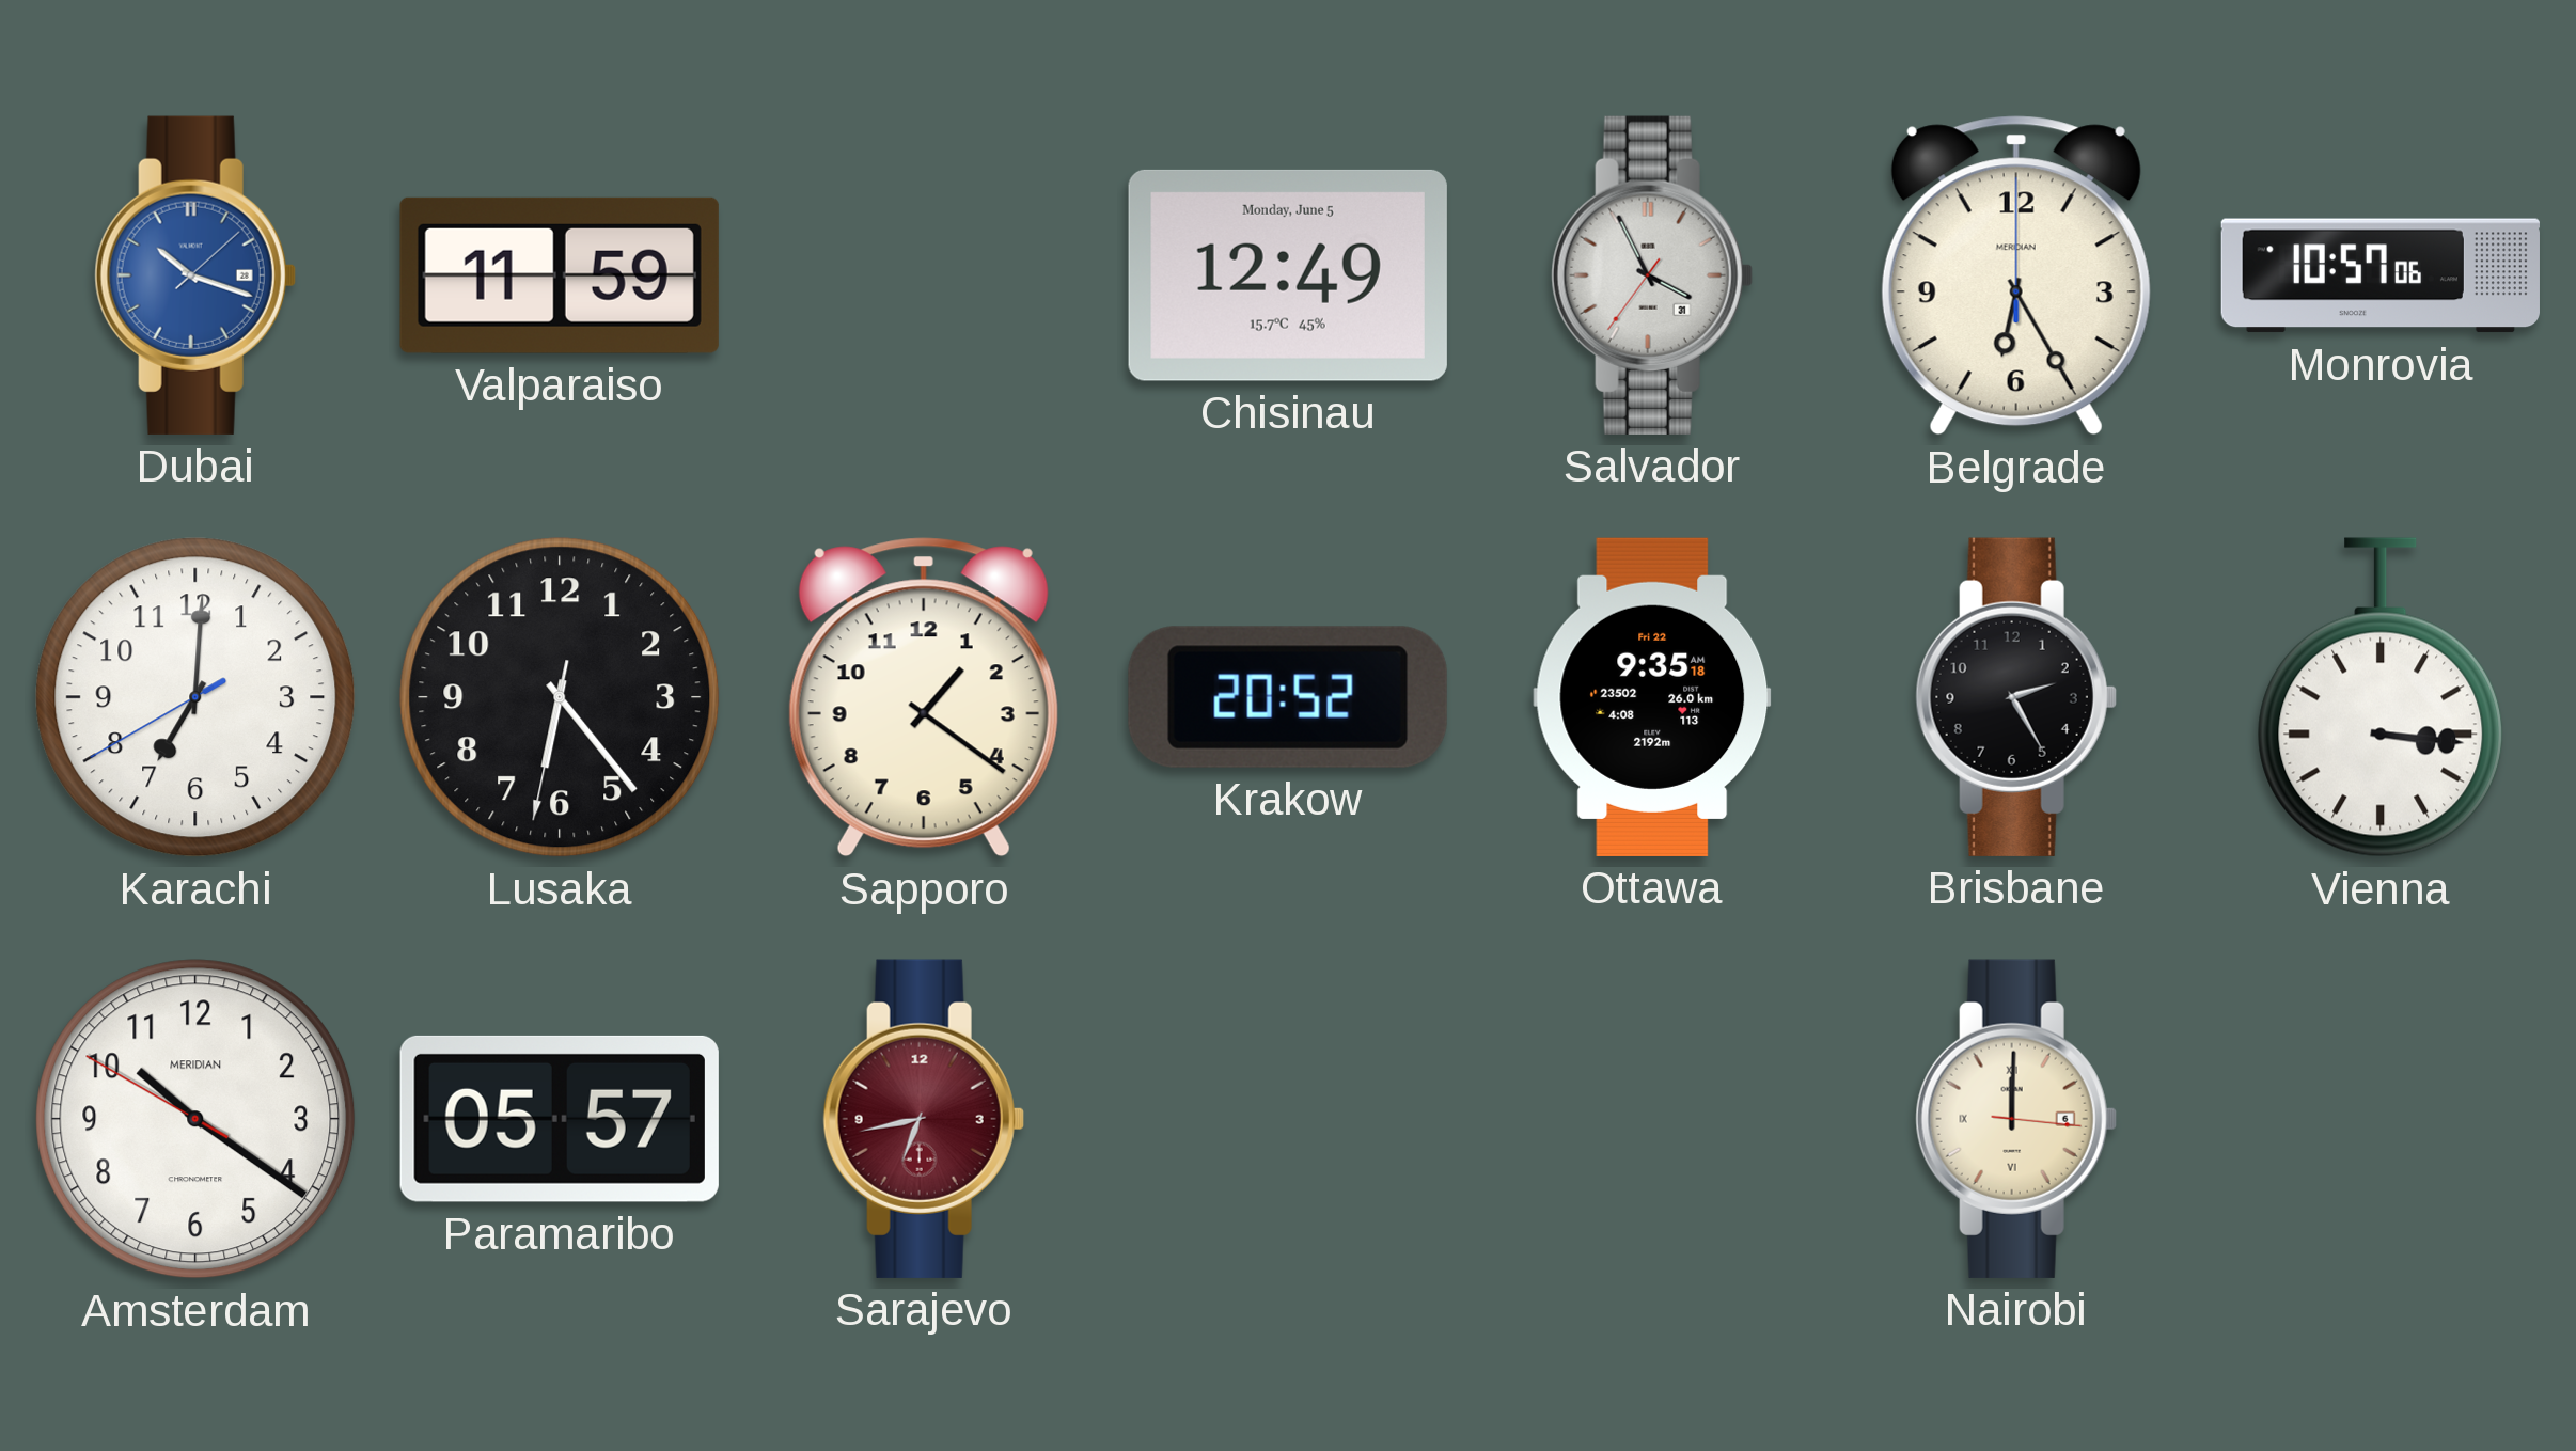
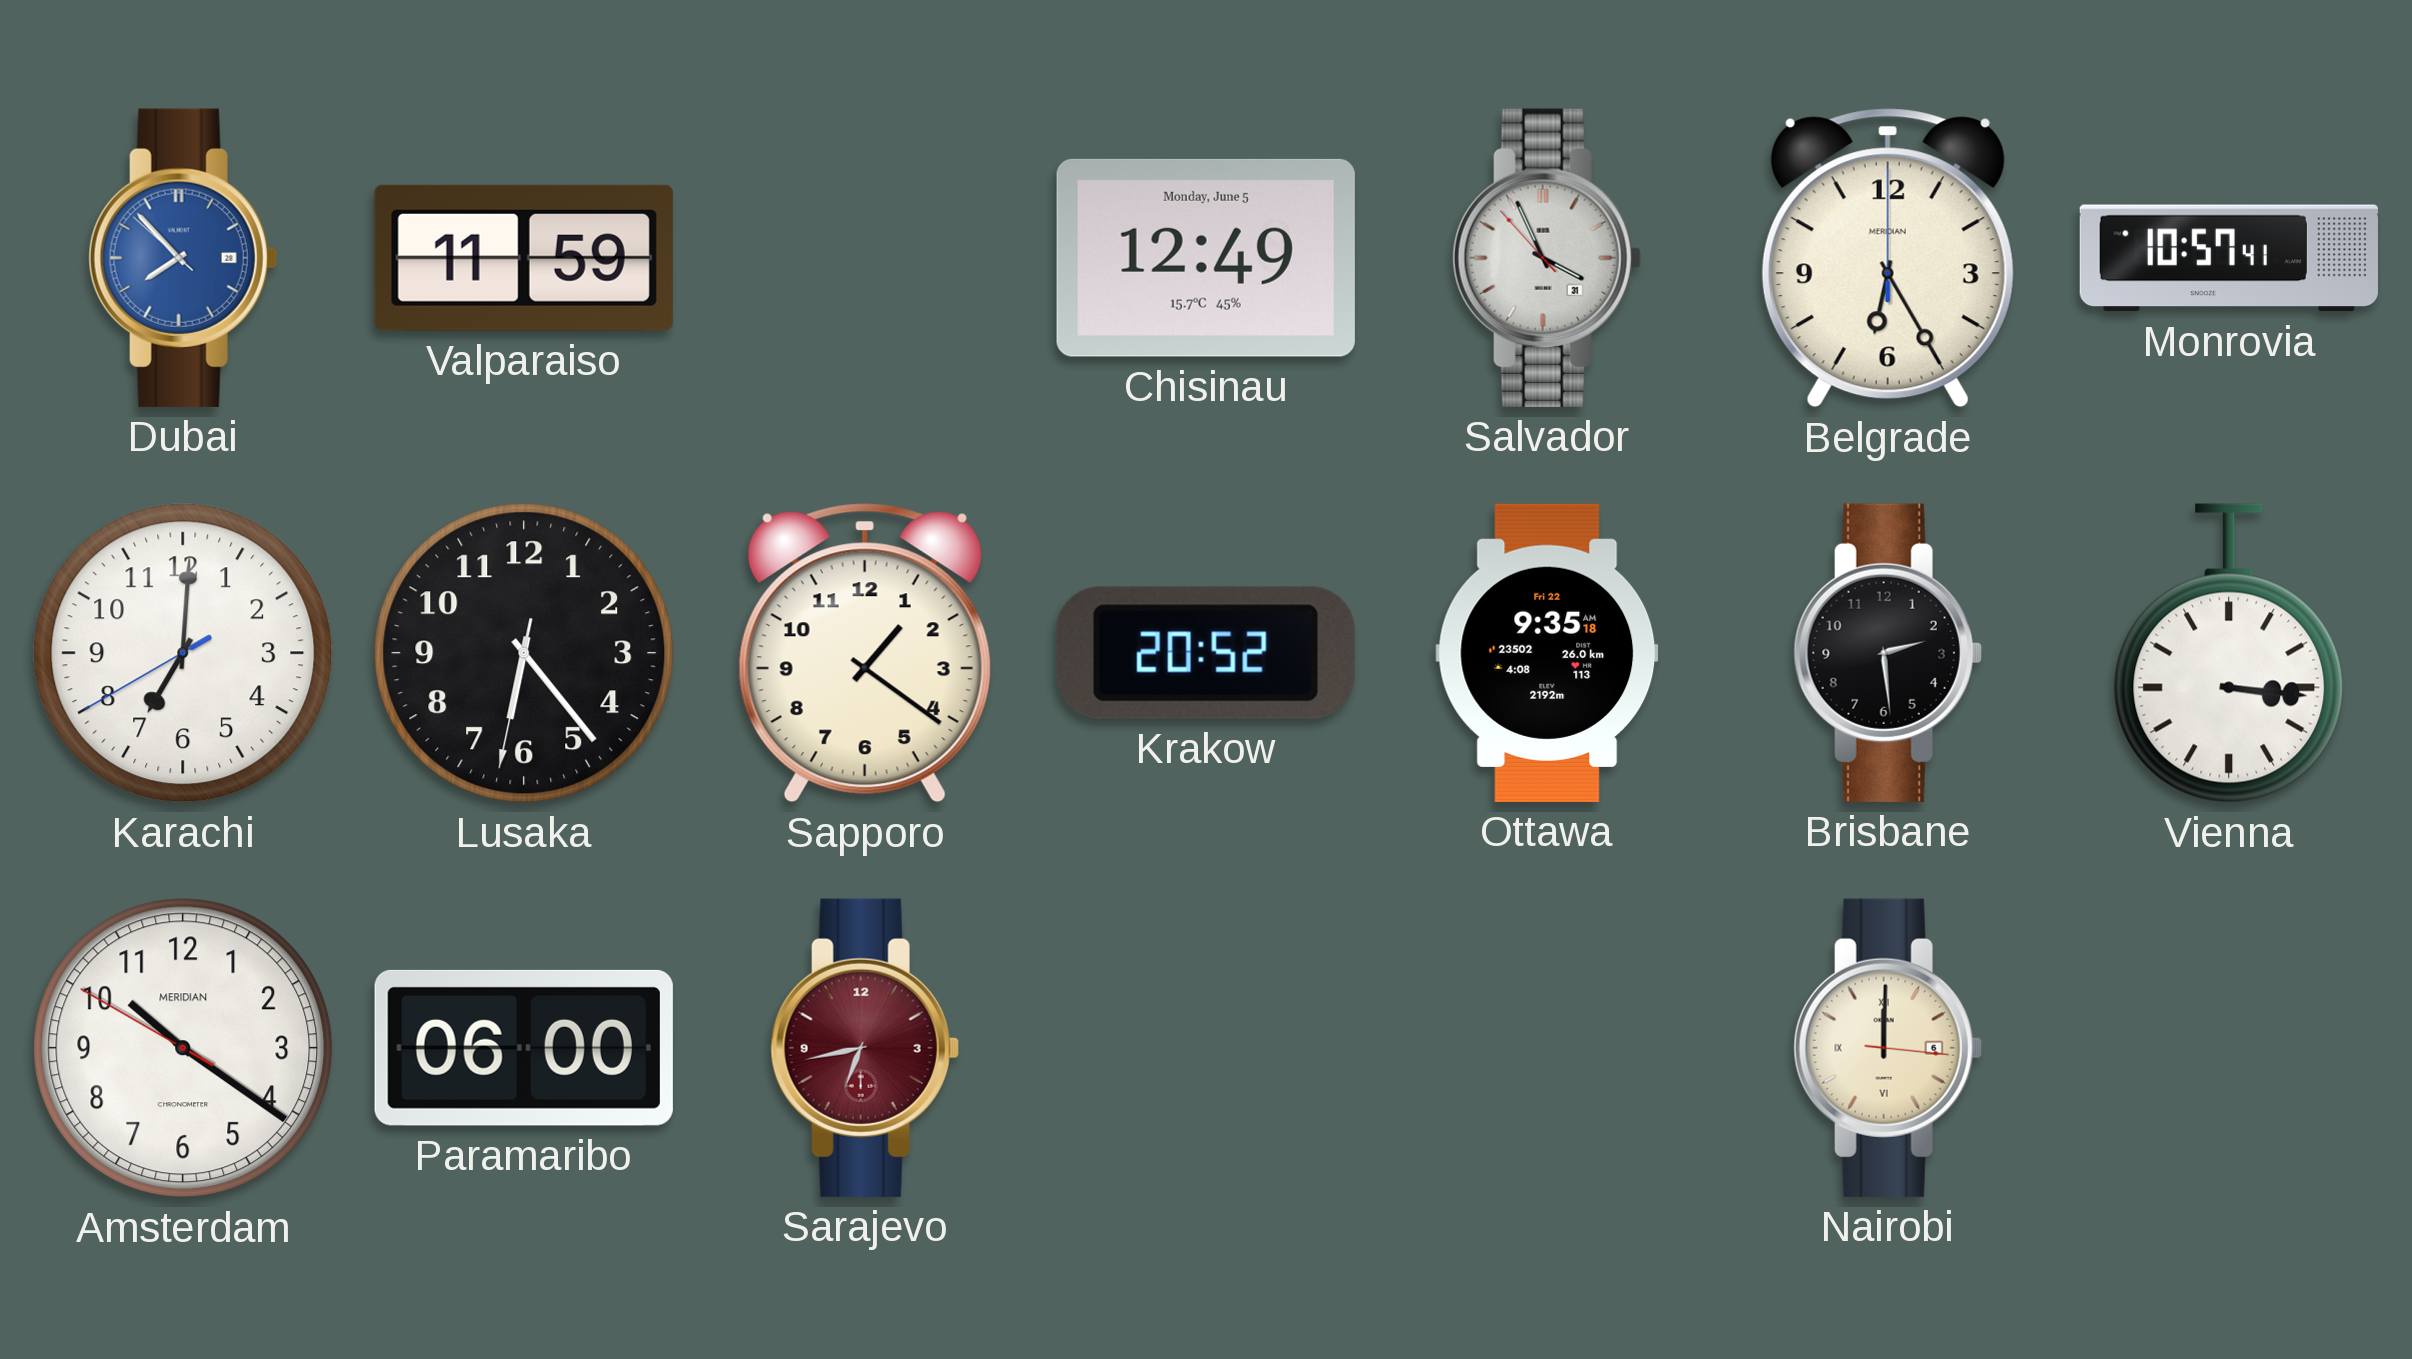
Dubai: 10:18 -> 7:52 (183, 258)
Salvador: 3:55:36 -> 3:55:53 (1547, 258)
Monrovia: 10:57:06 -> 10:57:41 (2229, 258)
Brisbane: 2:25 -> 2:29 (1888, 653)
Paramaribo: 05:57 -> 06:00 (524, 1048)
